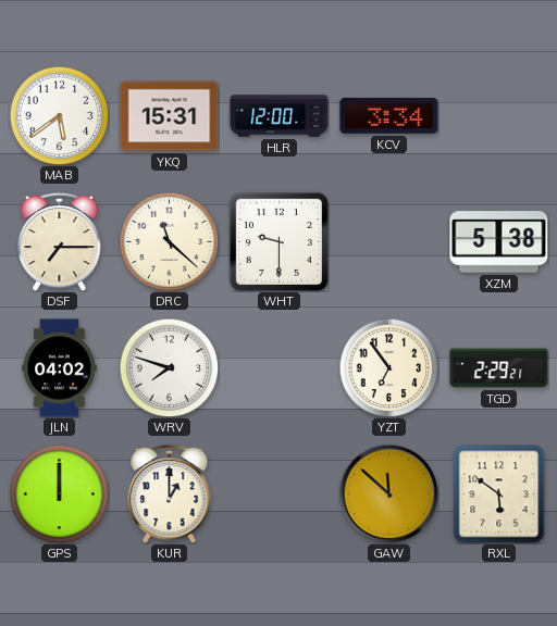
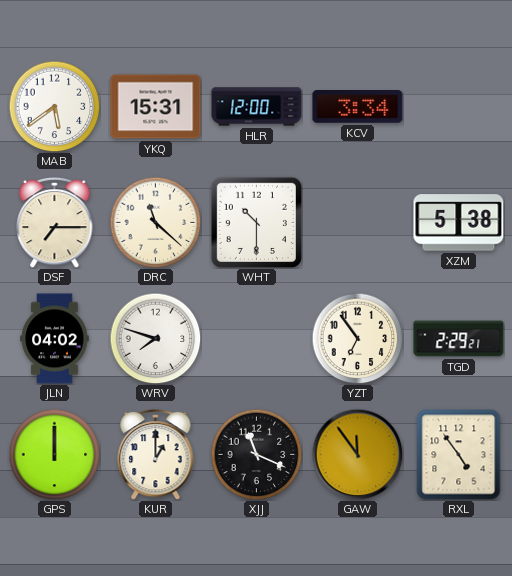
WHT: 9:30 -> 10:30 (256, 222)
XJJ: none -> 11:19 (256, 454)
GAW: 11:52 -> 11:54 (357, 454)
RXL: 5:51 -> 4:54 (459, 455)
